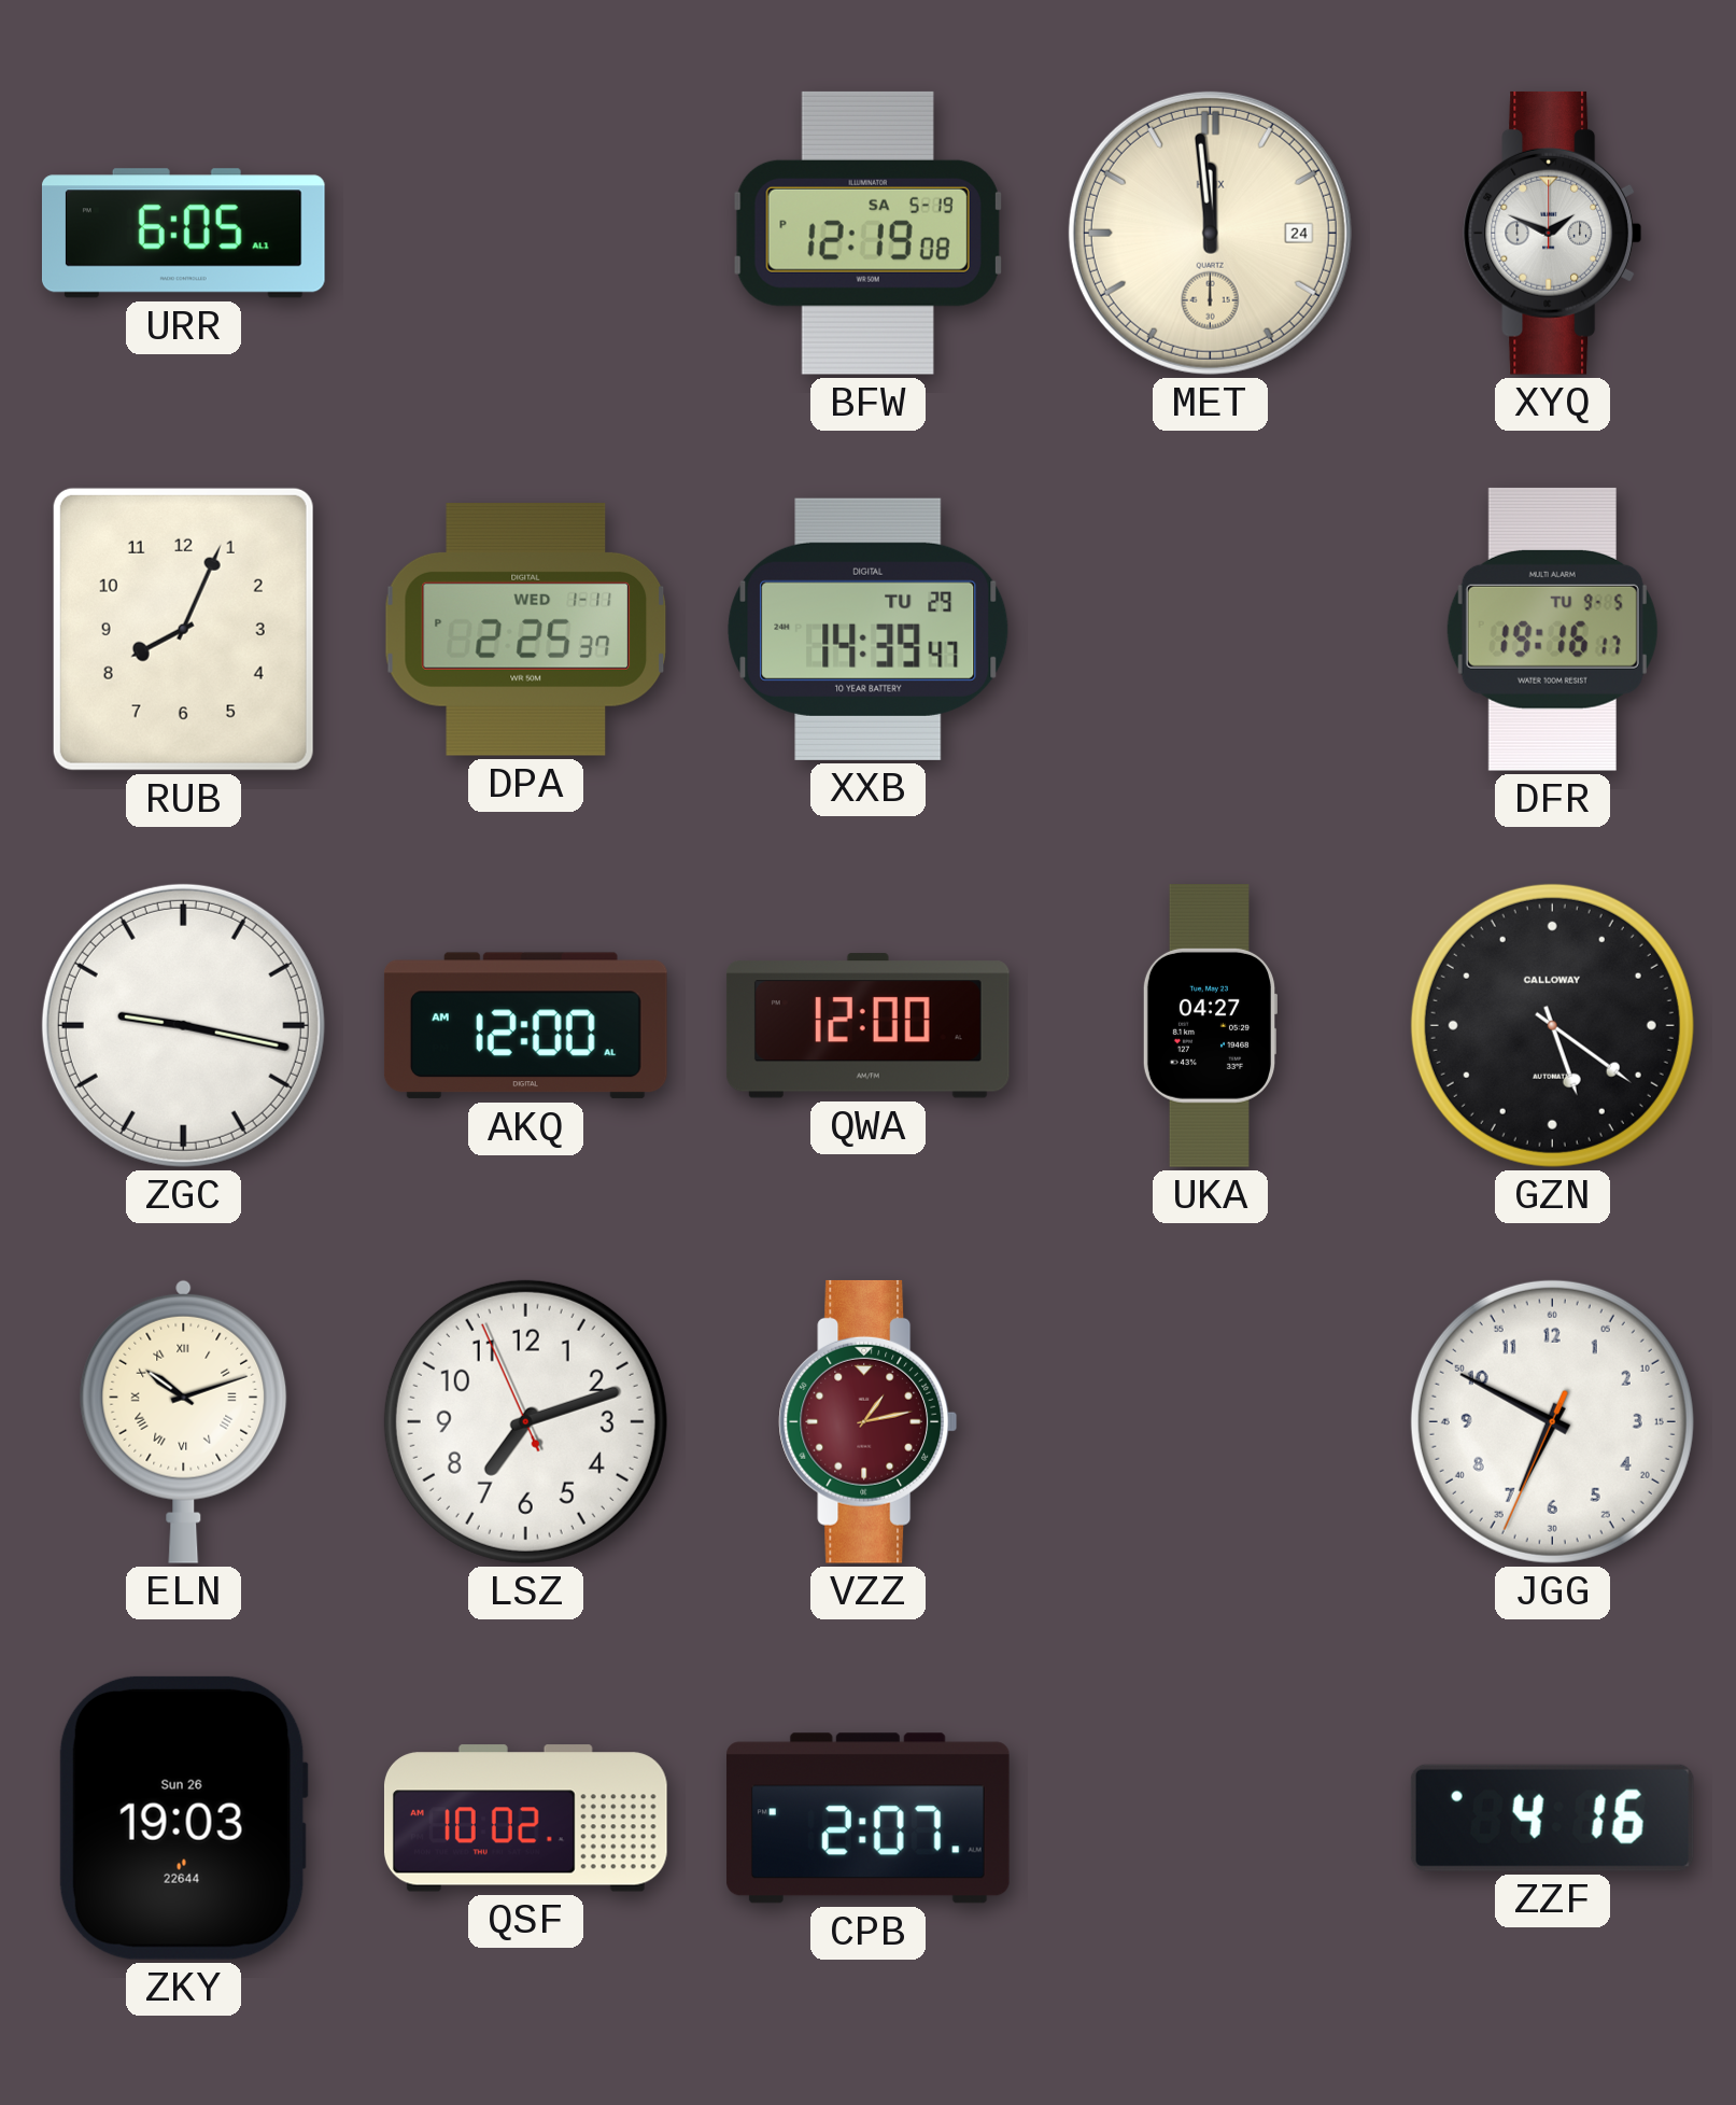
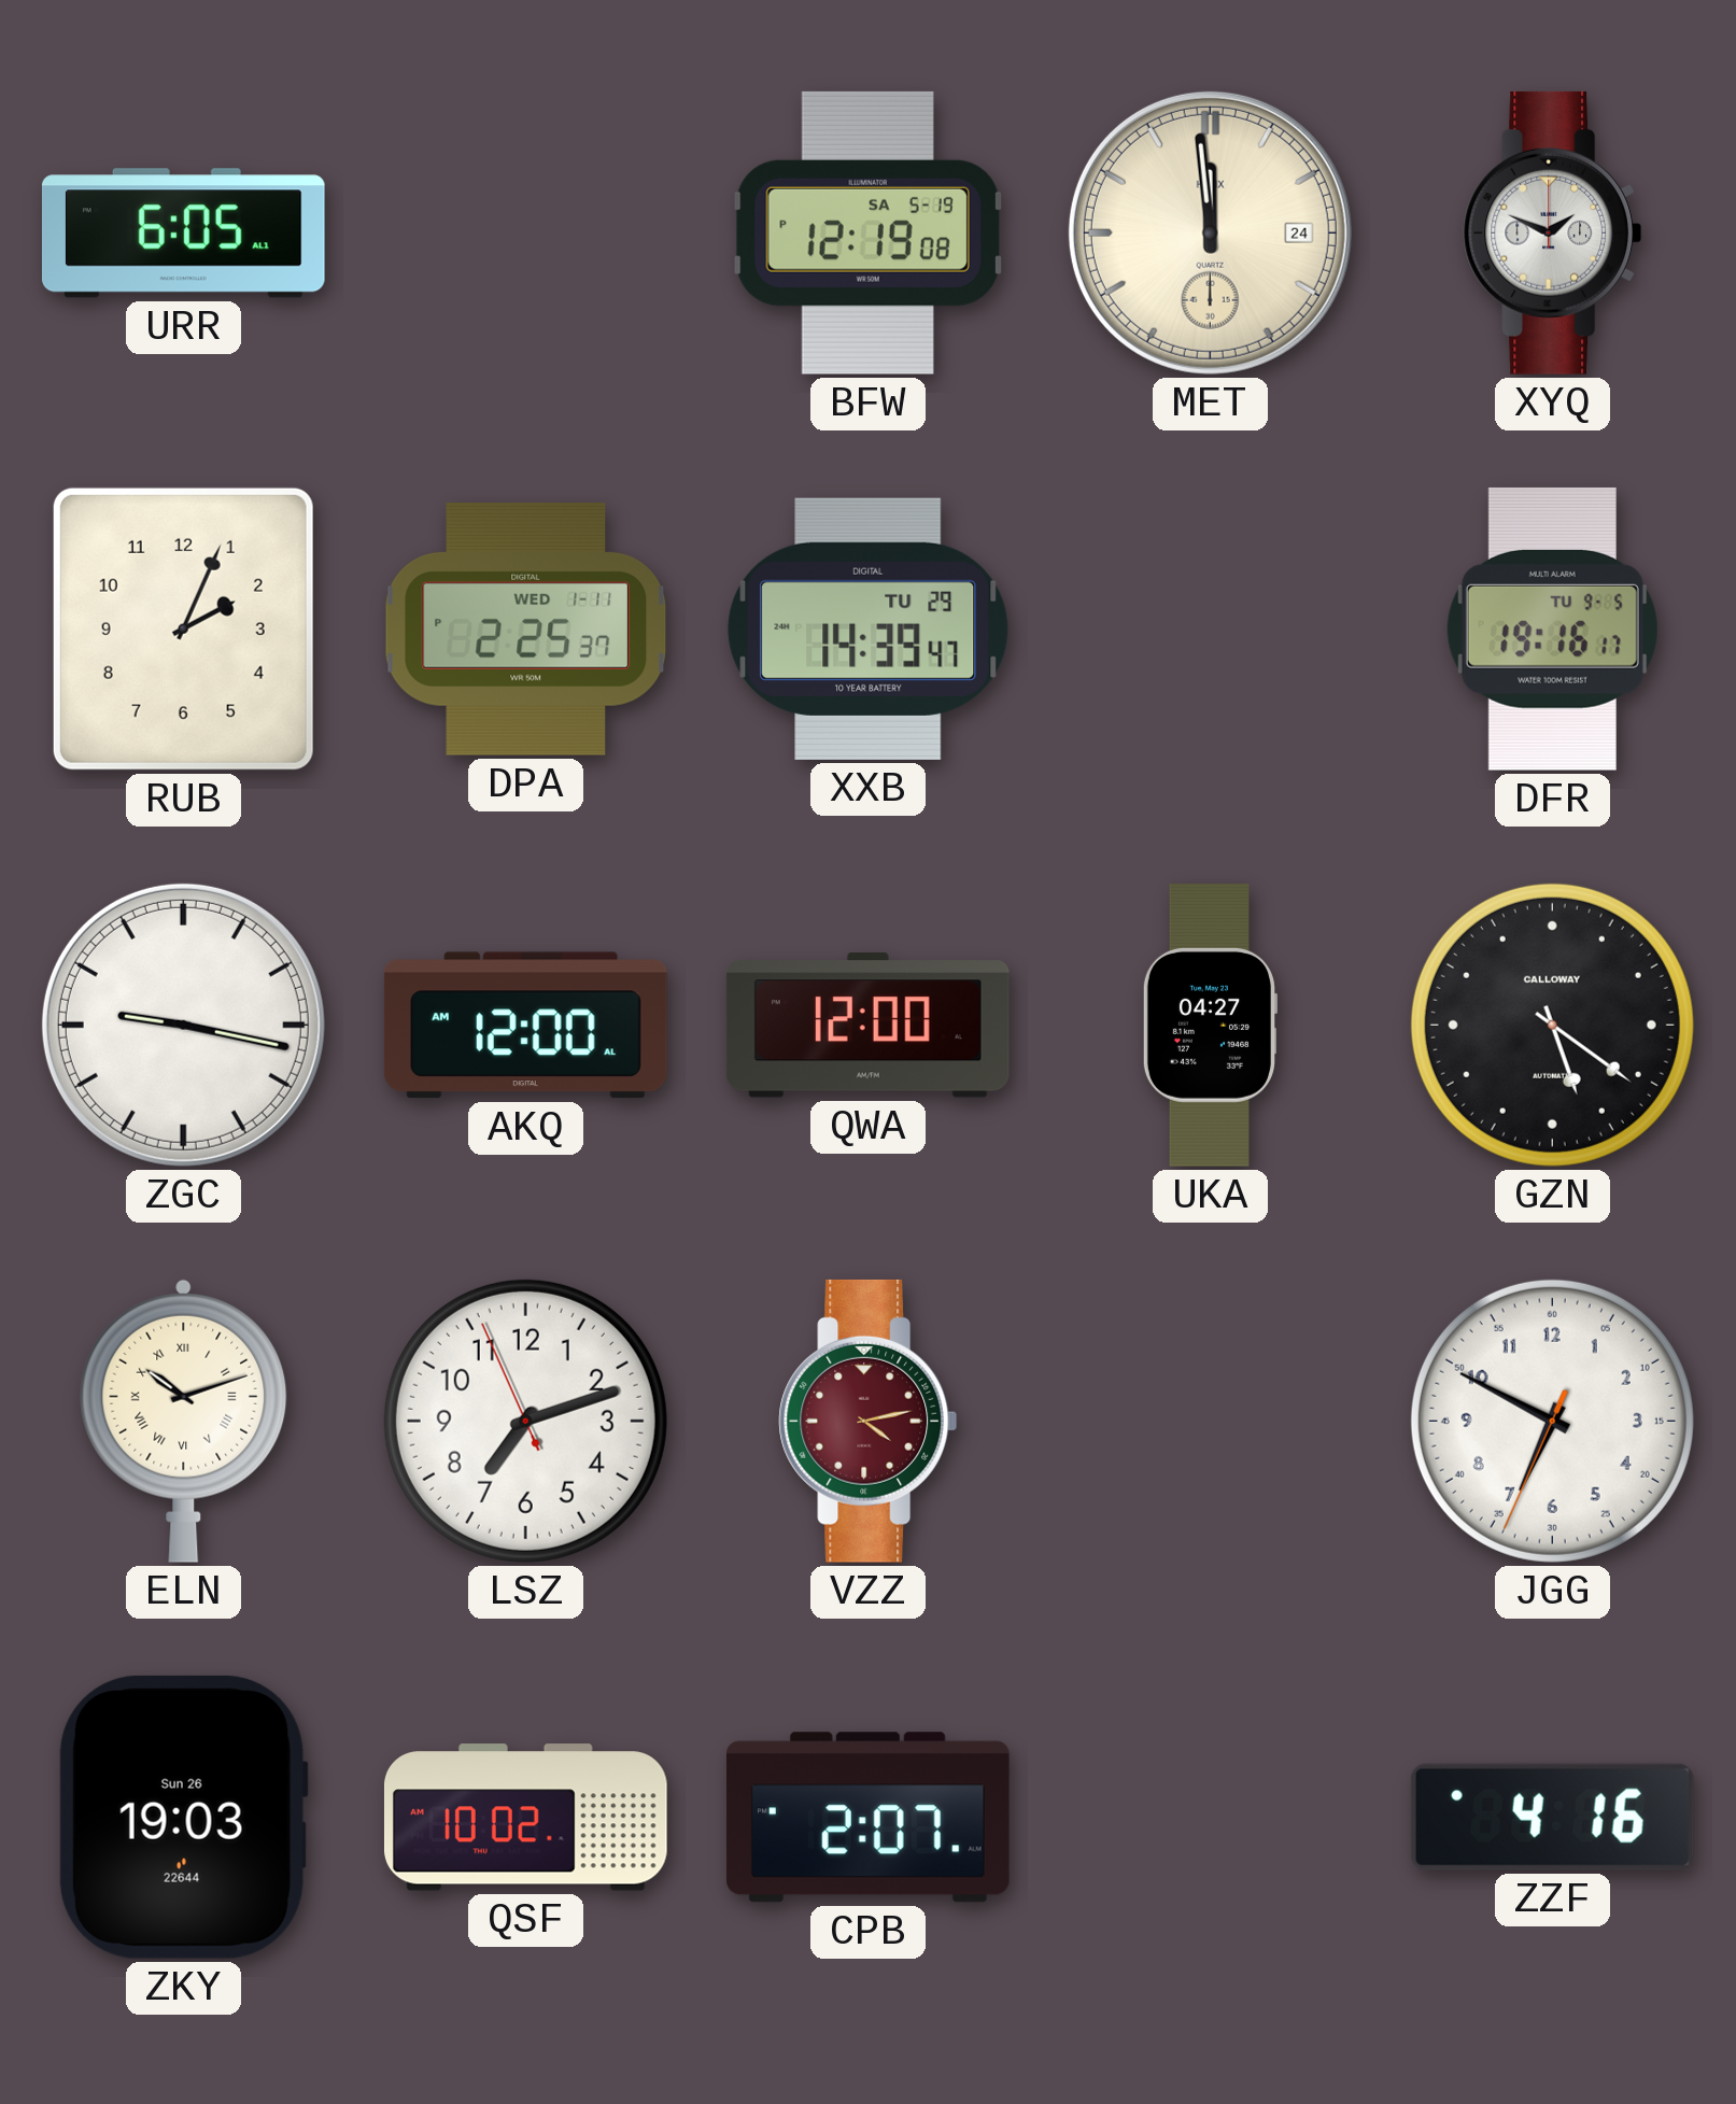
RUB: 8:04 -> 2:04 (183, 629)
VZZ: 1:13 -> 4:13 (869, 1421)
